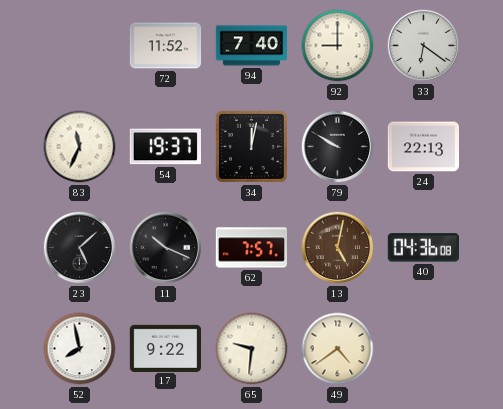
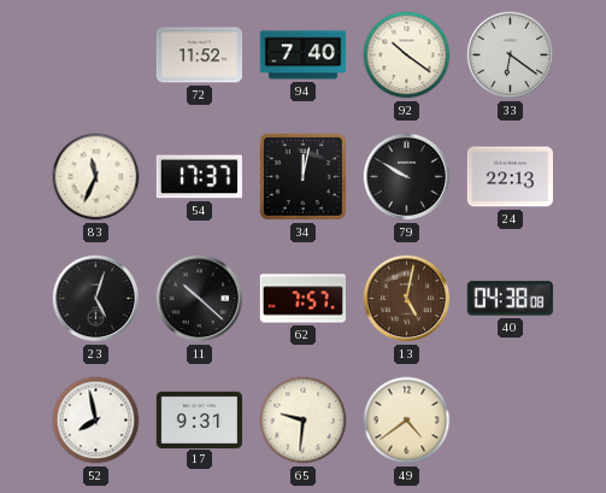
92: 9:00 -> 10:21 (407, 55)
54: 19:37 -> 17:37 (199, 177)
23: 5:08 -> 5:03 (96, 299)
11: 10:19 -> 10:22 (200, 299)
40: 04:36 -> 04:38 (510, 299)
17: 9:22 -> 9:31 (200, 419)
